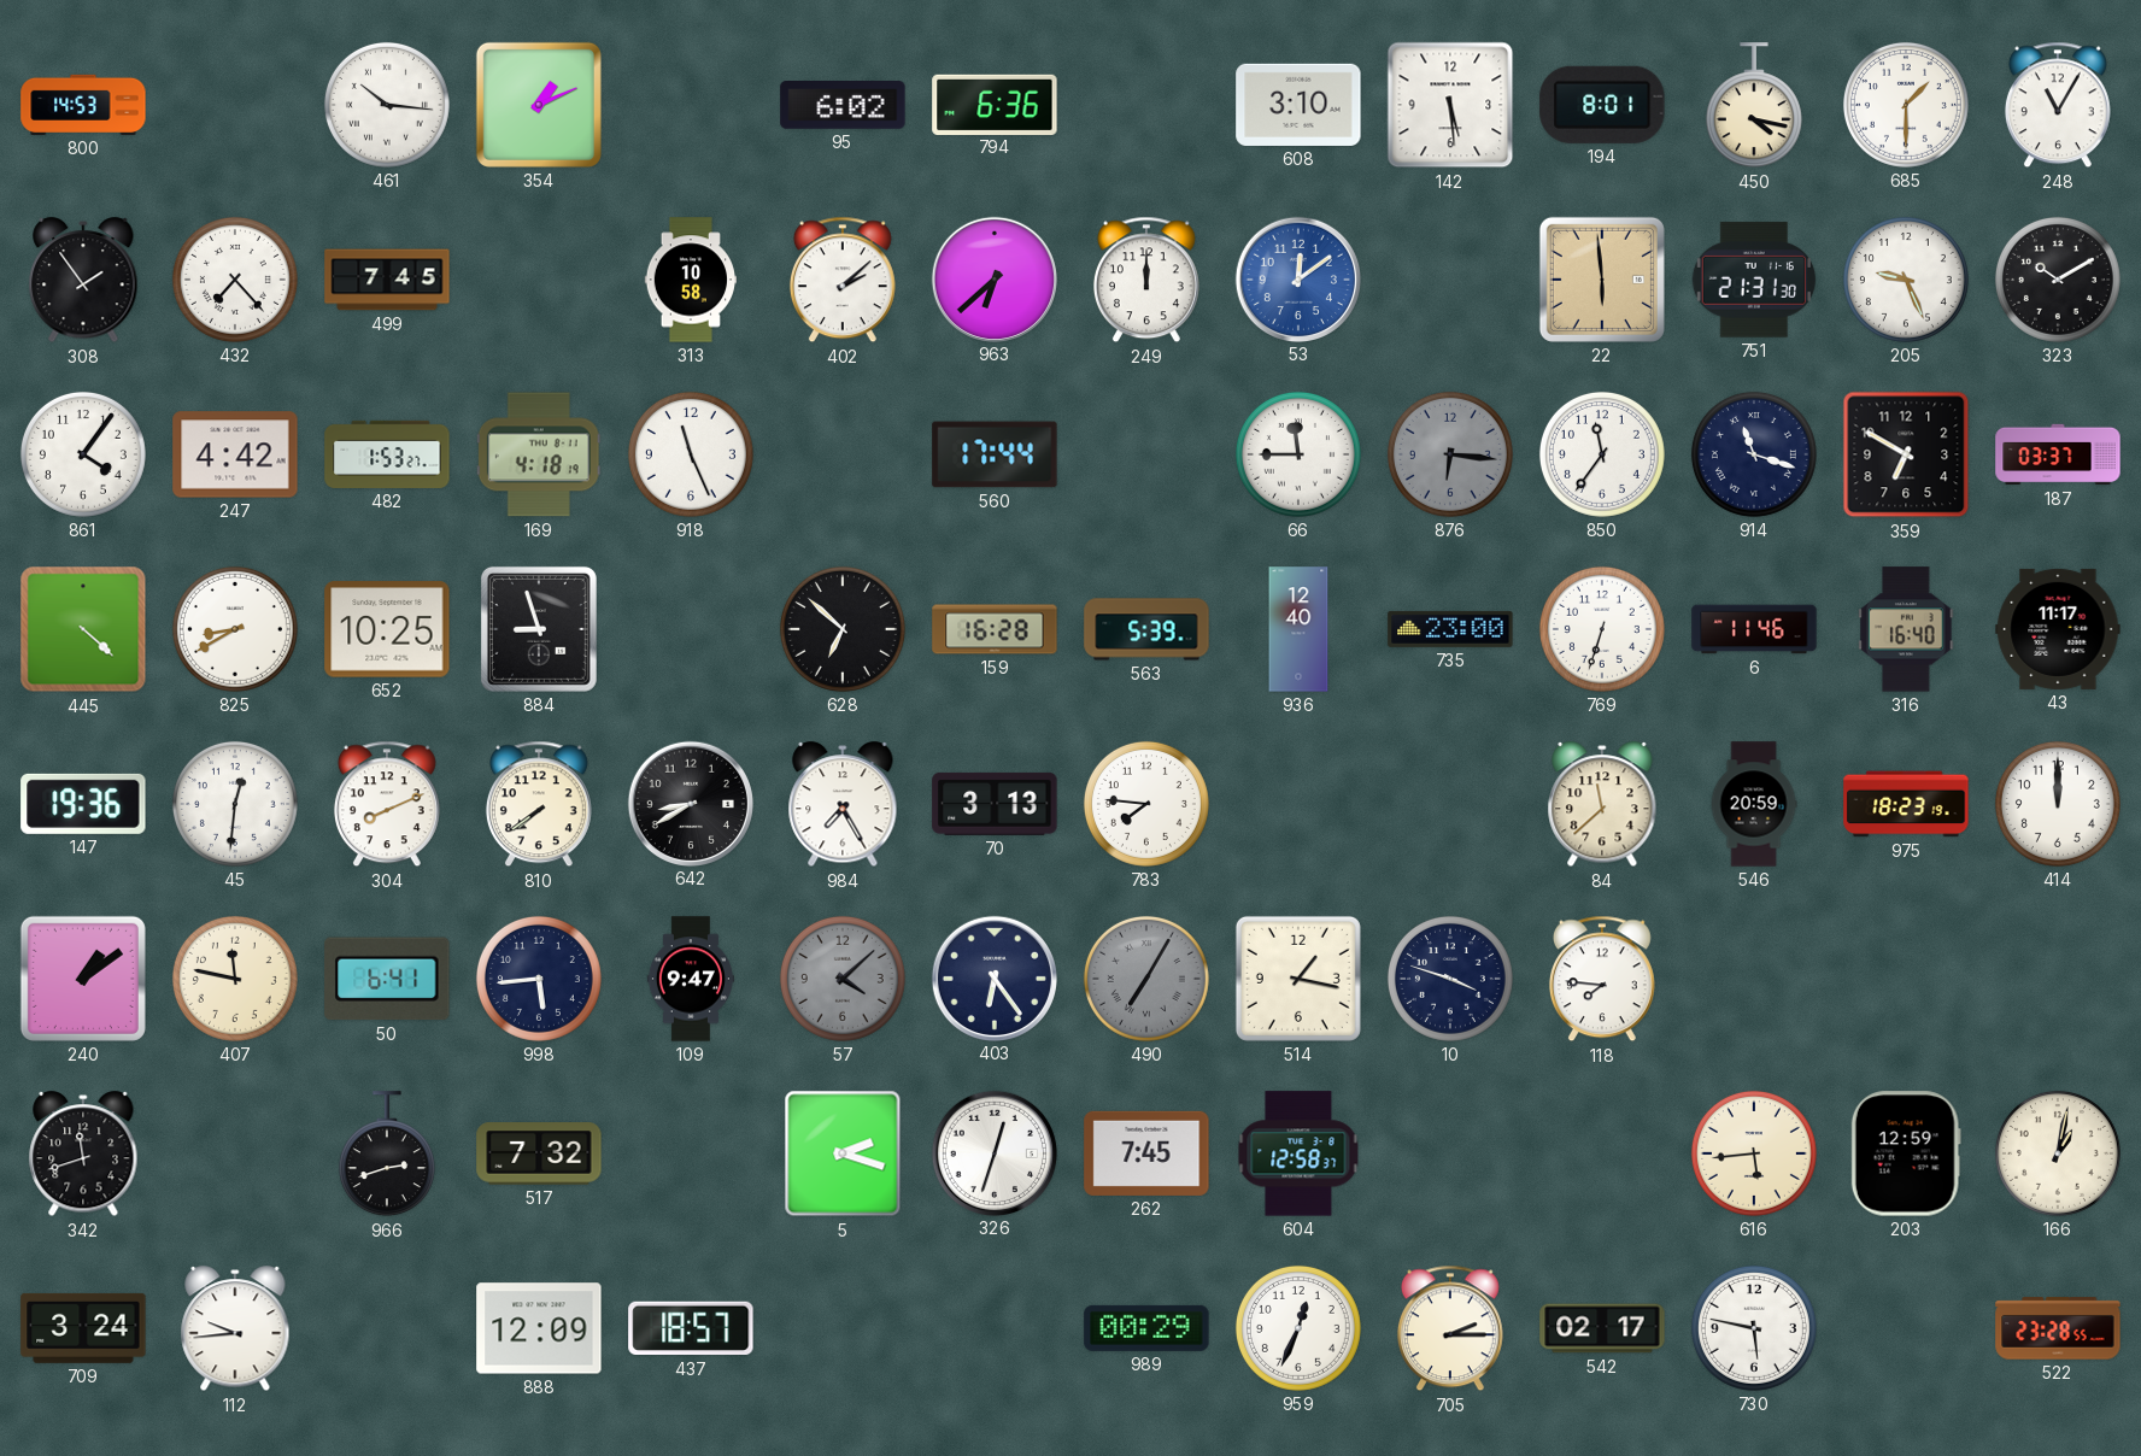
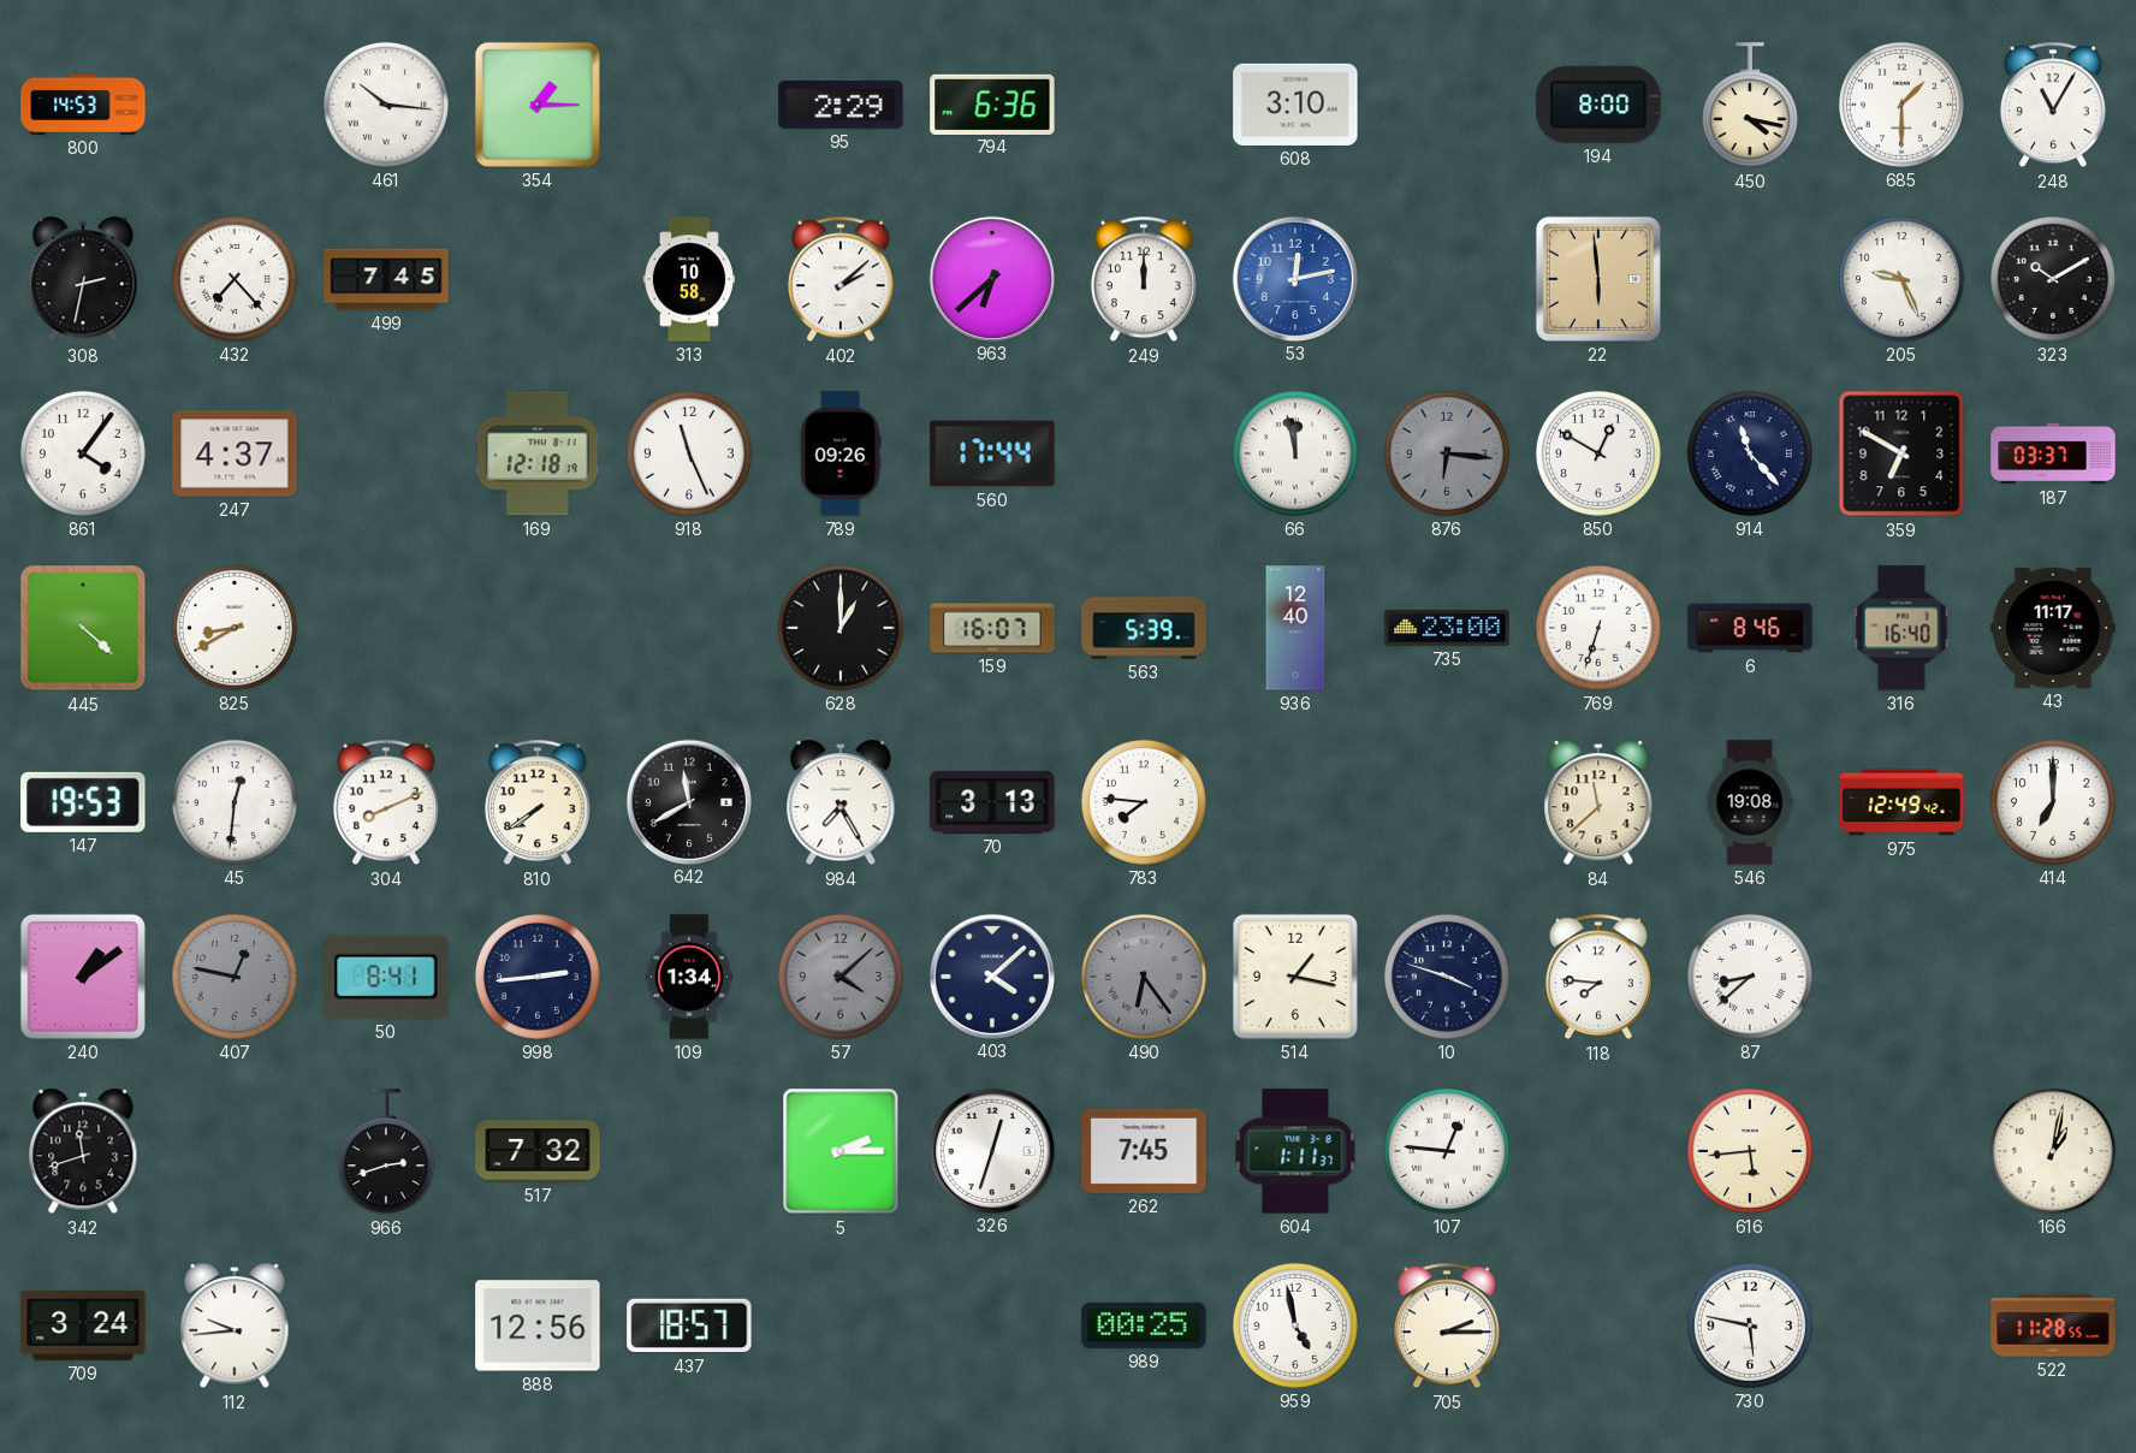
354: 1:11 -> 1:15 (538, 105)
95: 6:02 -> 2:29 (841, 105)
142: 5:29 -> none (1450, 105)
194: 8:01 -> 8:00 (1598, 105)
308: 1:54 -> 2:32 (83, 280)
53: 12:09 -> 12:13 (1294, 278)
751: 21:31 -> none (1753, 280)
247: 4:42 -> 4:37 (235, 453)
482: 1:53 -> none (387, 454)
169: 4:18 -> 12:18 (538, 453)
789: none -> 09:26 (841, 453)
66: 11:45 -> 11:58 (1295, 453)
850: 11:36 -> 12:50 (1598, 453)
914: 11:18 -> 11:23 (1750, 453)
652: 10:25 -> none (387, 629)
884: 8:57 -> none (539, 629)
628: 6:52 -> 1:00 (841, 628)
159: 16:28 -> 16:07 (992, 628)
6: 11:46 -> 8:46 (1750, 628)
147: 19:36 -> 19:53 (83, 802)
642: 8:40 -> 11:40 (688, 801)
546: 20:59 -> 19:08 (1750, 802)
975: 18:23 -> 12:49 (1901, 802)
414: 12:00 -> 7:00 (2053, 802)
407: 11:47 -> 12:47 (235, 977)
407 dial: cream -> grey (235, 977)
50: 6:41 -> 8:41 (386, 977)
998: 5:44 -> 2:44 (538, 977)
109: 9:47 -> 1:34 (689, 977)
403: 6:24 -> 4:08 (991, 975)
490: 7:05 -> 6:24 (1144, 977)
87: none -> 8:38 (1750, 977)
5: 2:18 -> 2:15 (841, 1151)
604: 12:58 -> 1:11 (1295, 1151)
107: none -> 12:46 (1447, 1151)
203: 12:59 -> none (1906, 1153)
888: 12:09 -> 12:56 (538, 1326)
989: 00:29 -> 00:25 (1144, 1326)
959: 12:34 -> 4:58 (1295, 1326)
542: 02:17 -> none (1602, 1328)
522: 23:28 -> 11:28 (2053, 1326)
